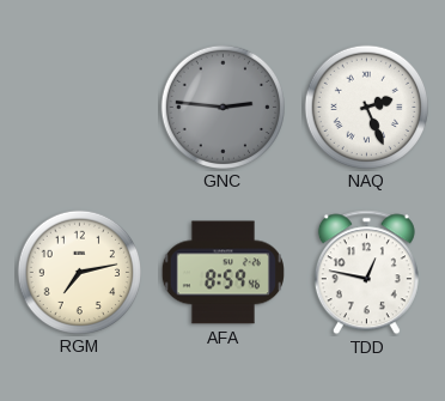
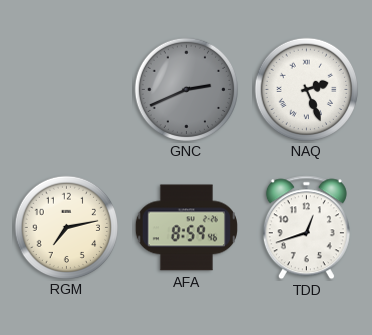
GNC: 2:46 -> 2:41 (186, 89)
TDD: 12:47 -> 12:42 (306, 228)
